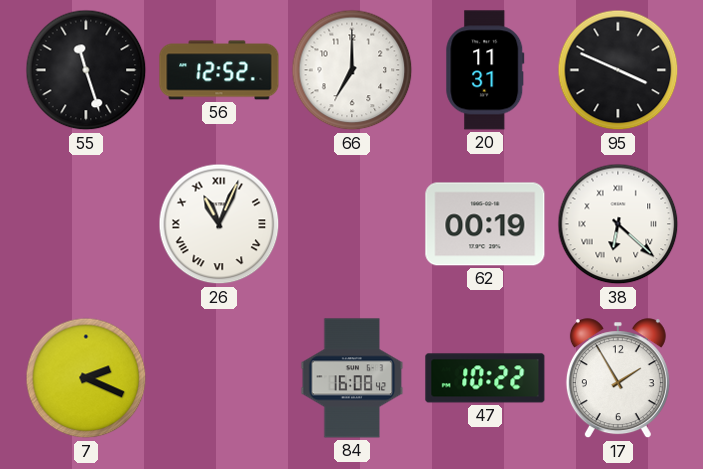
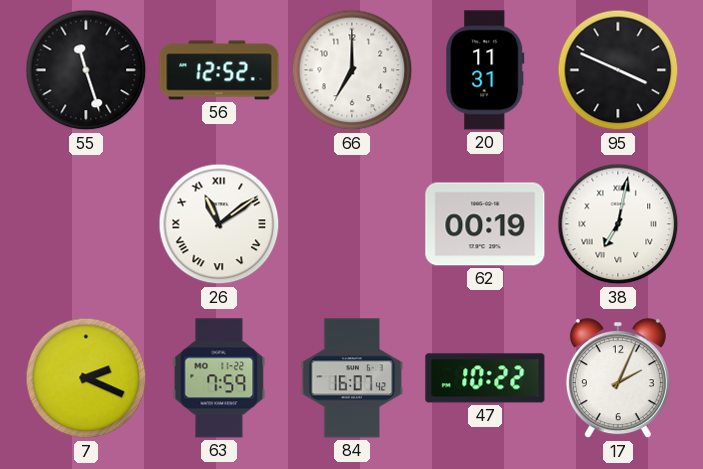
26: 11:04 -> 11:09 (219, 224)
38: 6:22 -> 7:02 (618, 224)
63: none -> 7:59 (219, 378)
84: 16:08 -> 16:07 (352, 378)
17: 1:55 -> 2:04 (618, 379)
